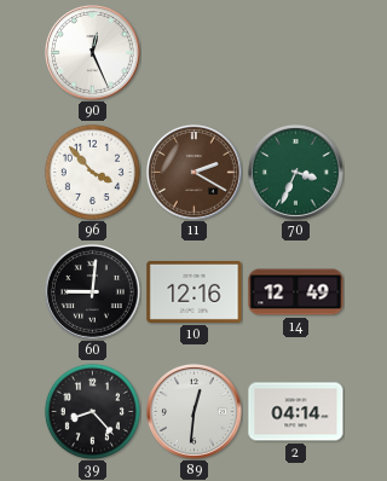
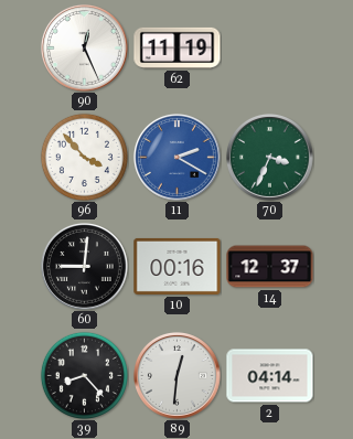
62: none -> 11:19 (178, 47)
11 dial: brown -> blue (176, 157)
10: 12:16 -> 00:16 (178, 266)
14: 12:49 -> 12:37 (270, 267)
